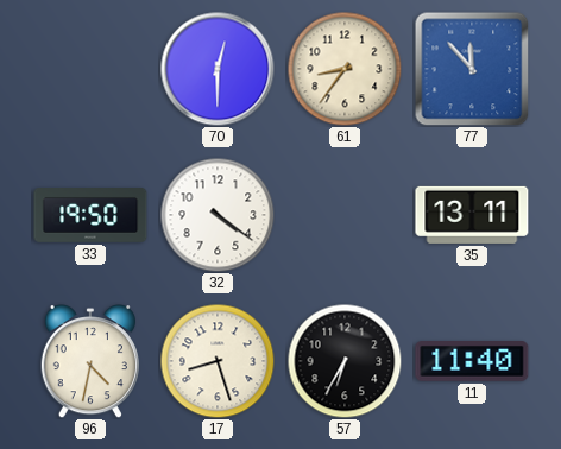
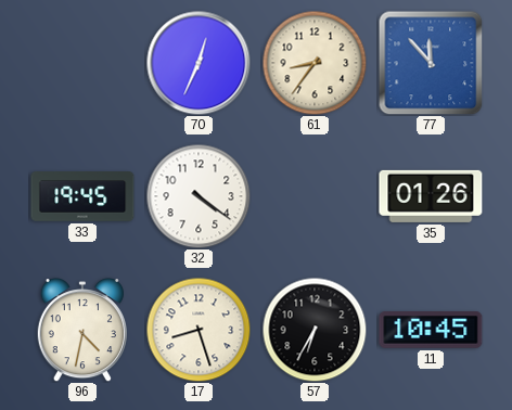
70: 12:30 -> 12:34 (199, 63)
33: 19:50 -> 19:45 (82, 197)
35: 13:11 -> 01:26 (431, 196)
11: 11:40 -> 10:45 (431, 331)
